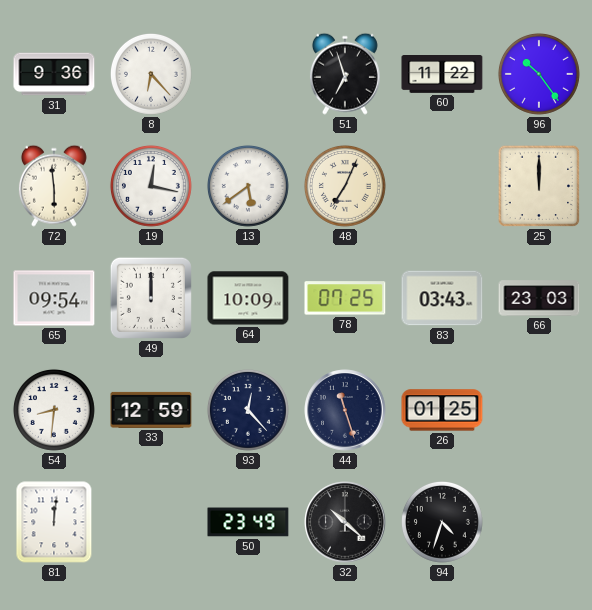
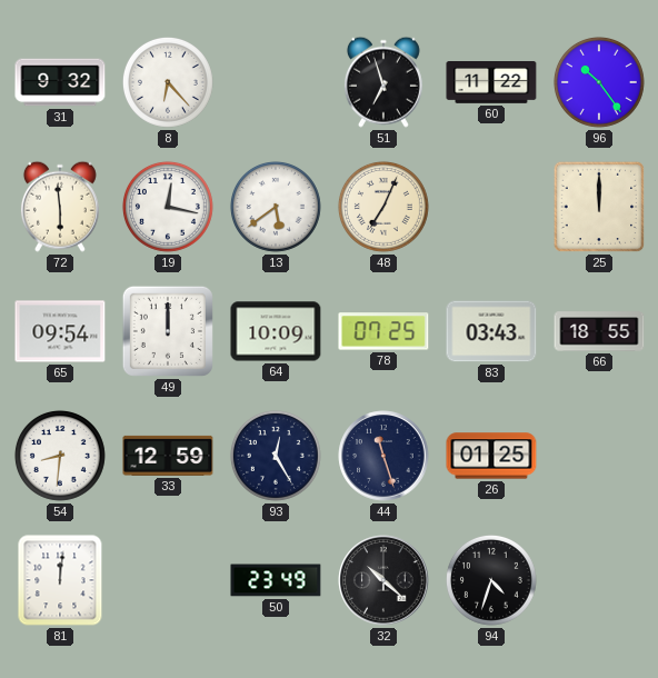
31: 9:36 -> 9:32 (60, 82)
66: 23:03 -> 18:55 (599, 331)
93: 12:23 -> 12:25 (276, 456)
